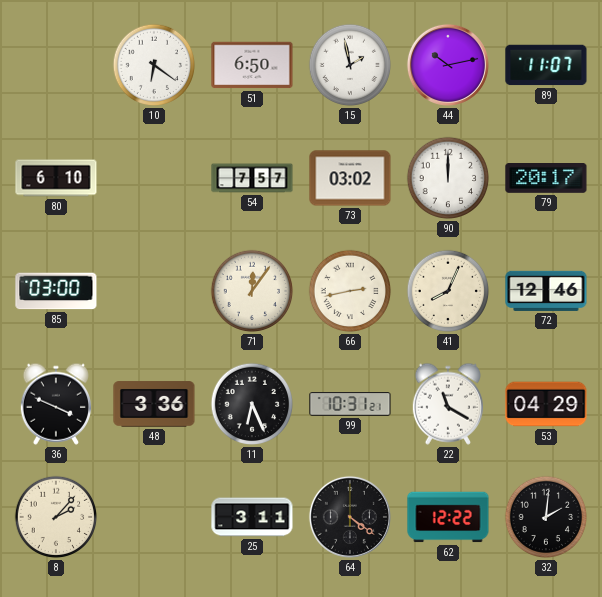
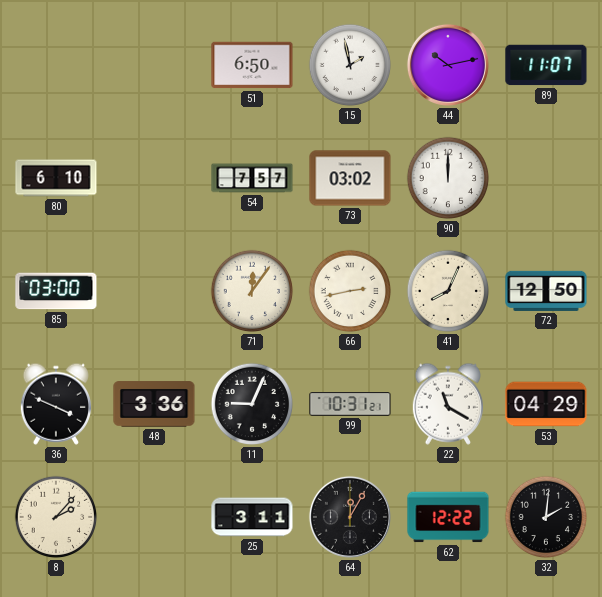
10: 6:21 -> none (154, 65)
79: 20:17 -> none (546, 179)
72: 12:46 -> 12:50 (546, 291)
11: 6:26 -> 9:04 (252, 404)
64: 4:21 -> 12:05 (350, 517)
